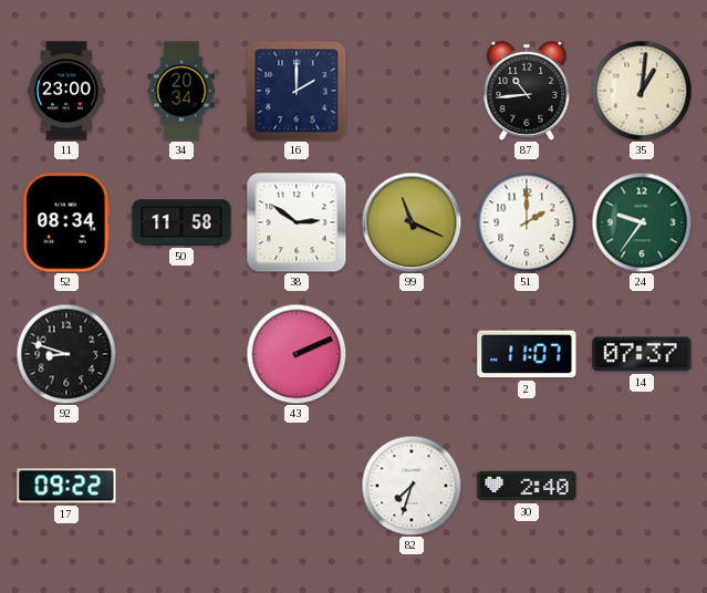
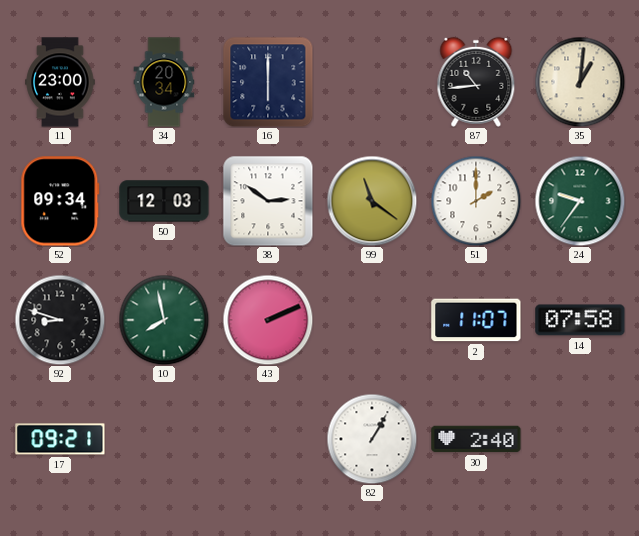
16: 2:00 -> 6:00 (268, 82)
52: 08:34 -> 09:34 (60, 201)
50: 11:58 -> 12:03 (164, 201)
99: 11:19 -> 11:21 (372, 201)
10: none -> 7:58 (164, 320)
14: 07:37 -> 07:58 (580, 320)
17: 09:22 -> 09:21 (60, 439)
82: 7:33 -> 1:05 (372, 439)
